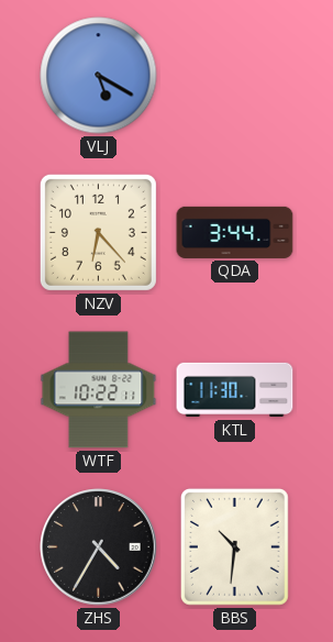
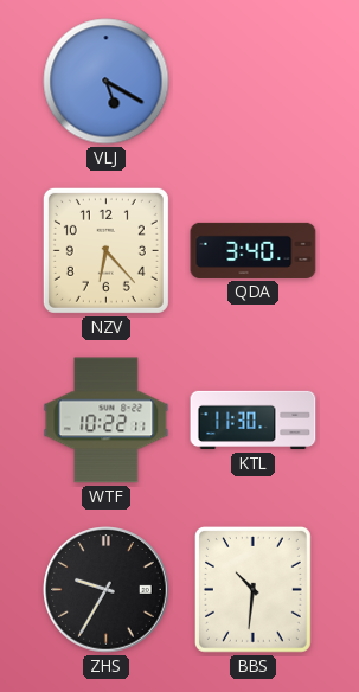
QDA: 3:44 -> 3:40 (254, 250)
ZHS: 4:35 -> 9:35 (107, 590)
